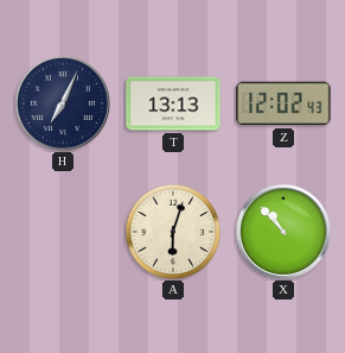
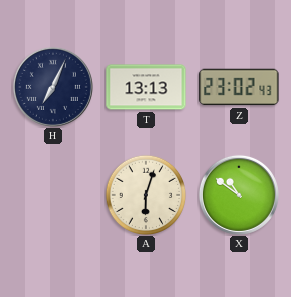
Z: 12:02 -> 23:02 (239, 87)
X: 10:53 -> 10:51 (239, 195)
